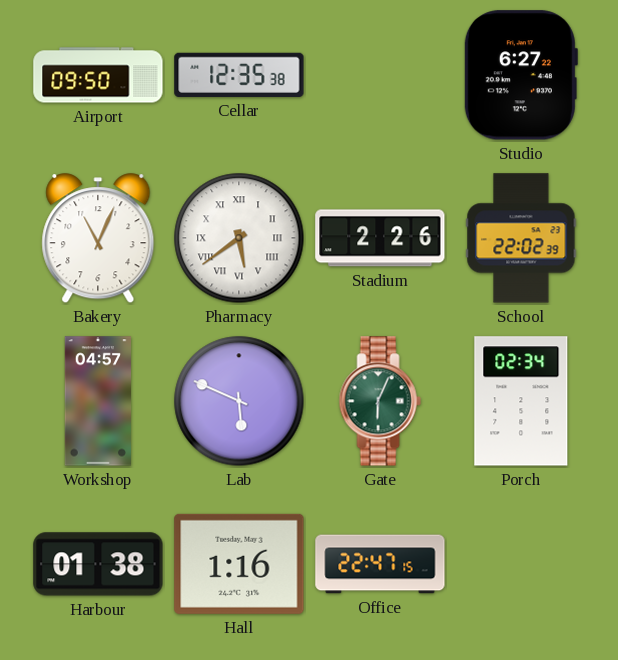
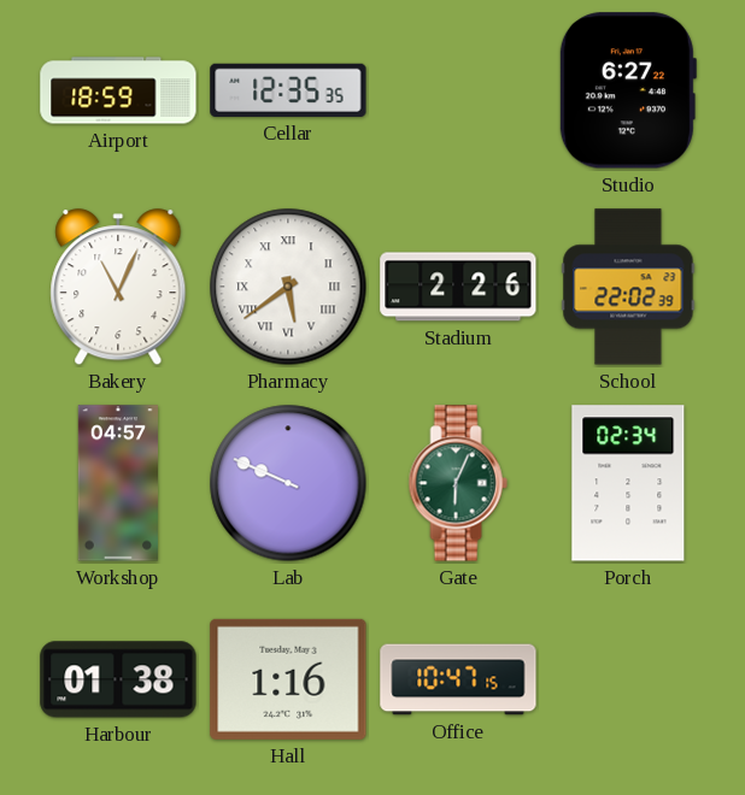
Airport: 09:50 -> 18:59 (118, 90)
Cellar: 12:35:38 -> 12:35:35 (288, 90)
Lab: 5:49 -> 9:49 (288, 483)
Office: 22:47 -> 10:47 (458, 679)
